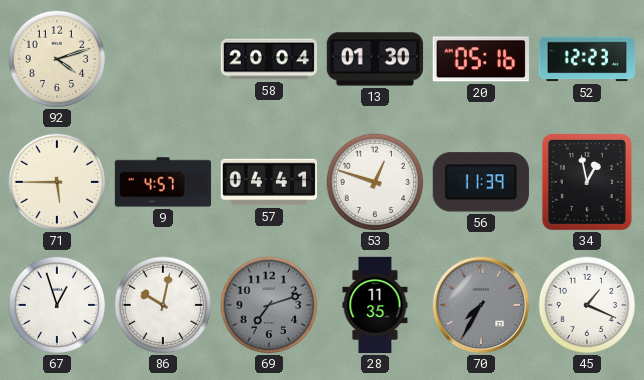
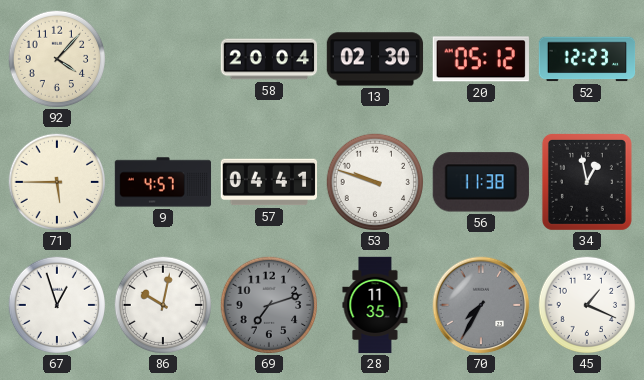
92: 4:12 -> 4:07 (56, 58)
13: 01:30 -> 02:30 (375, 59)
20: 05:16 -> 05:12 (481, 59)
53: 12:48 -> 9:48 (374, 181)
56: 11:39 -> 11:38 (481, 182)
